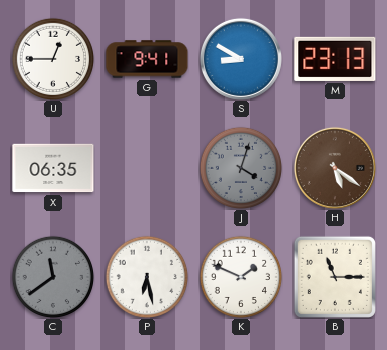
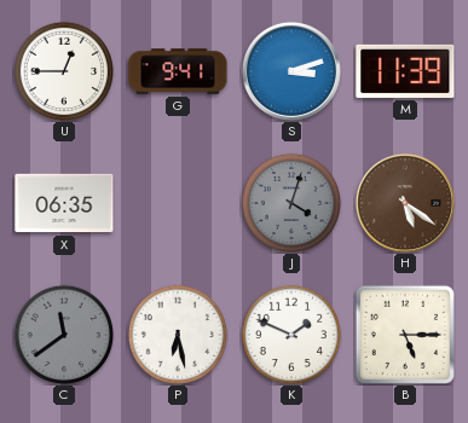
S: 8:50 -> 3:12 (291, 71)
M: 23:13 -> 11:39 (405, 71)
B: 11:15 -> 5:15 (405, 335)
